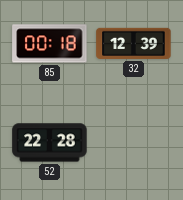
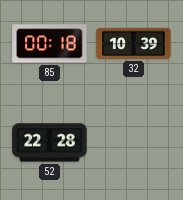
32: 12:39 -> 10:39 (134, 43)
